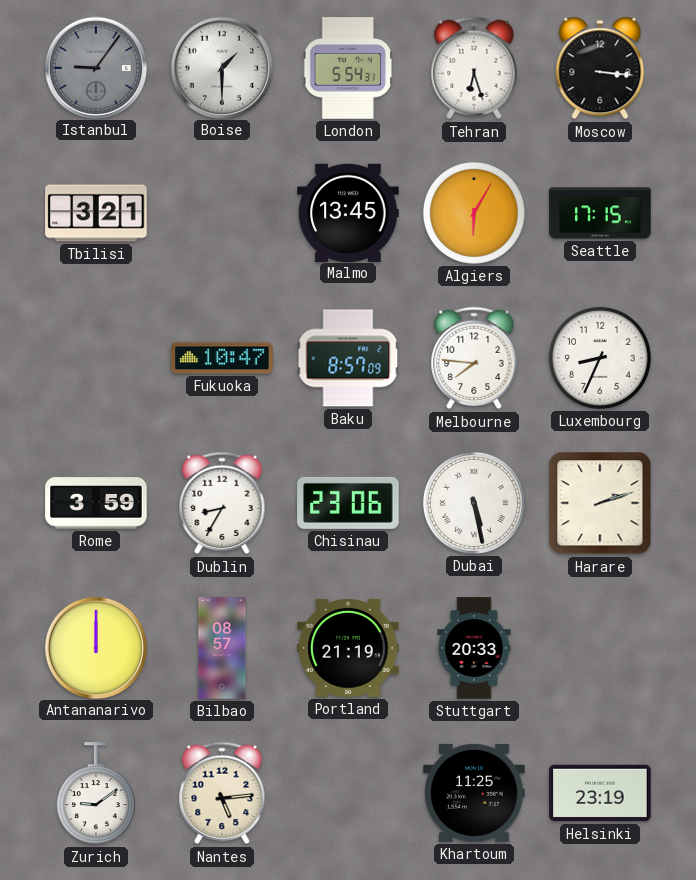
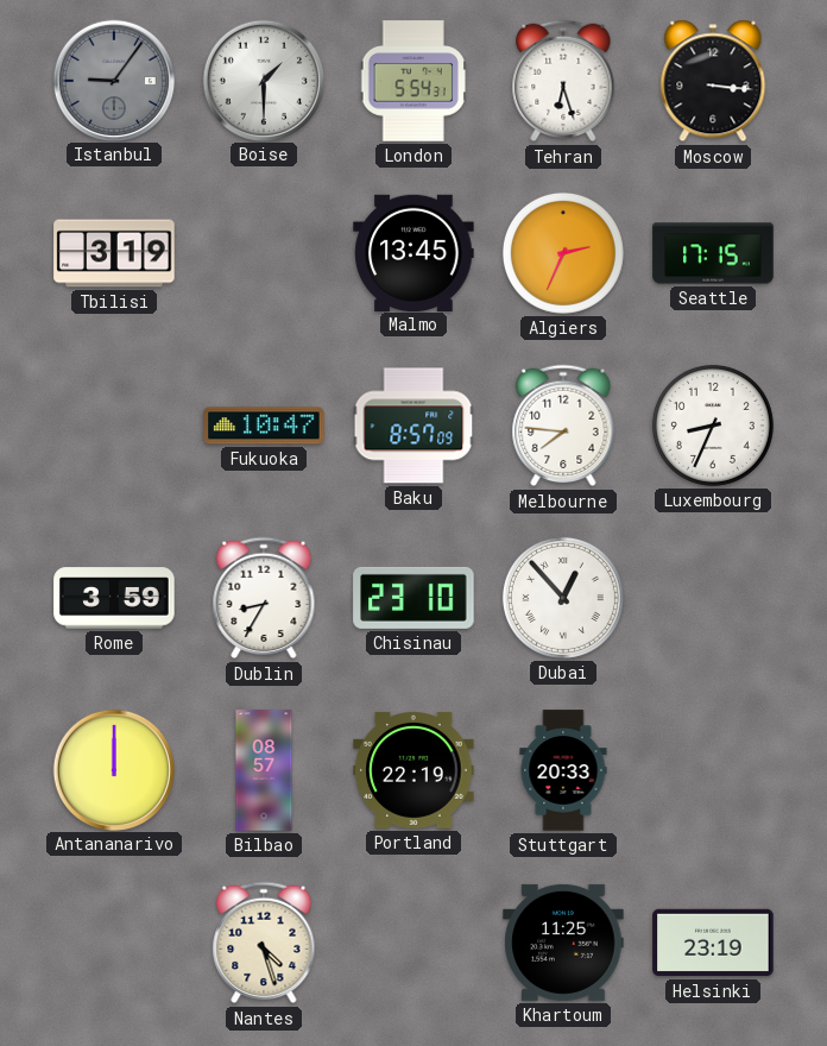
Tbilisi: 3:21 -> 3:19 (114, 253)
Algiers: 6:05 -> 2:34 (563, 253)
Chisinau: 23:06 -> 23:10 (414, 598)
Dubai: 5:28 -> 12:53 (563, 598)
Harare: 2:12 -> none (600, 503)
Portland: 21:19 -> 22:19 (414, 770)
Zurich: 9:09 -> none (96, 794)
Nantes: 5:14 -> 4:27 (264, 943)
